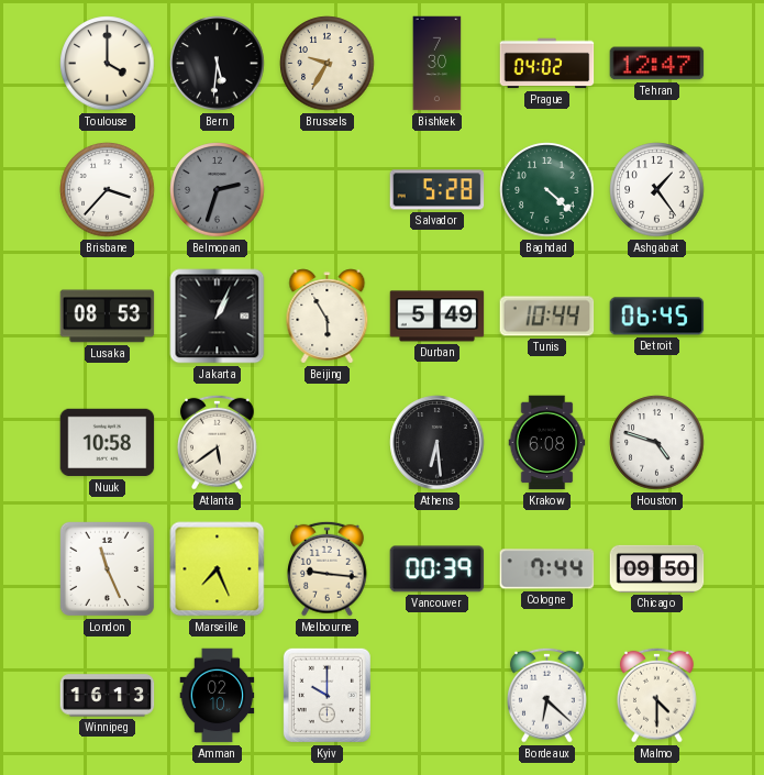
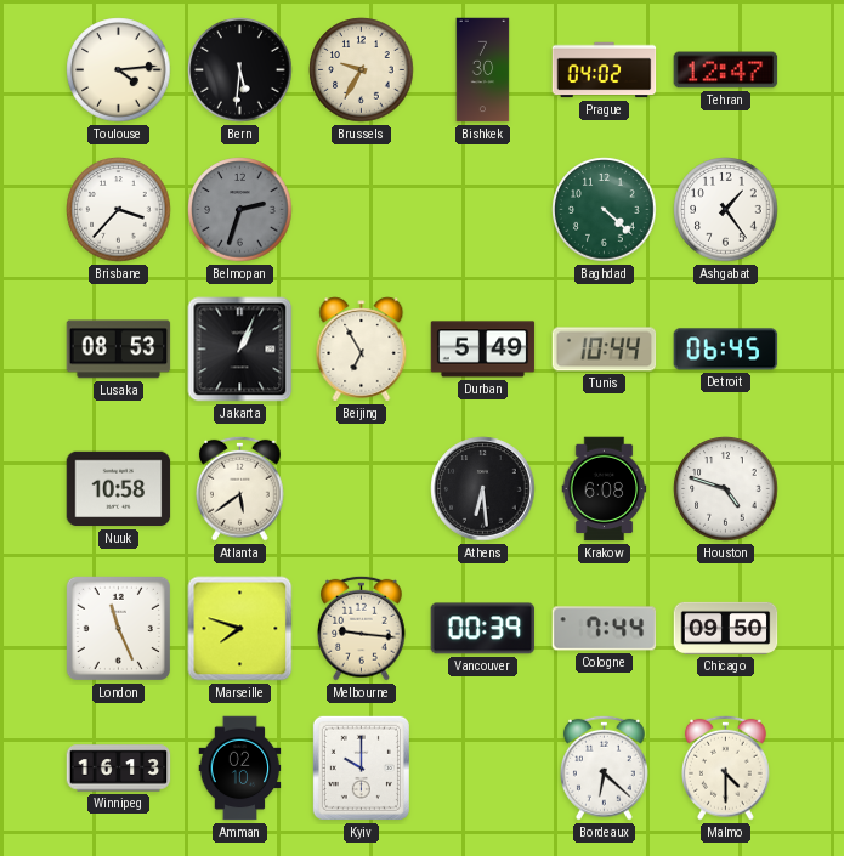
Toulouse: 4:00 -> 4:14 (119, 70)
Salvador: 5:28 -> none (438, 190)
Beijing: 5:55 -> 6:55 (362, 350)
Marseille: 7:26 -> 7:48 (240, 629)
